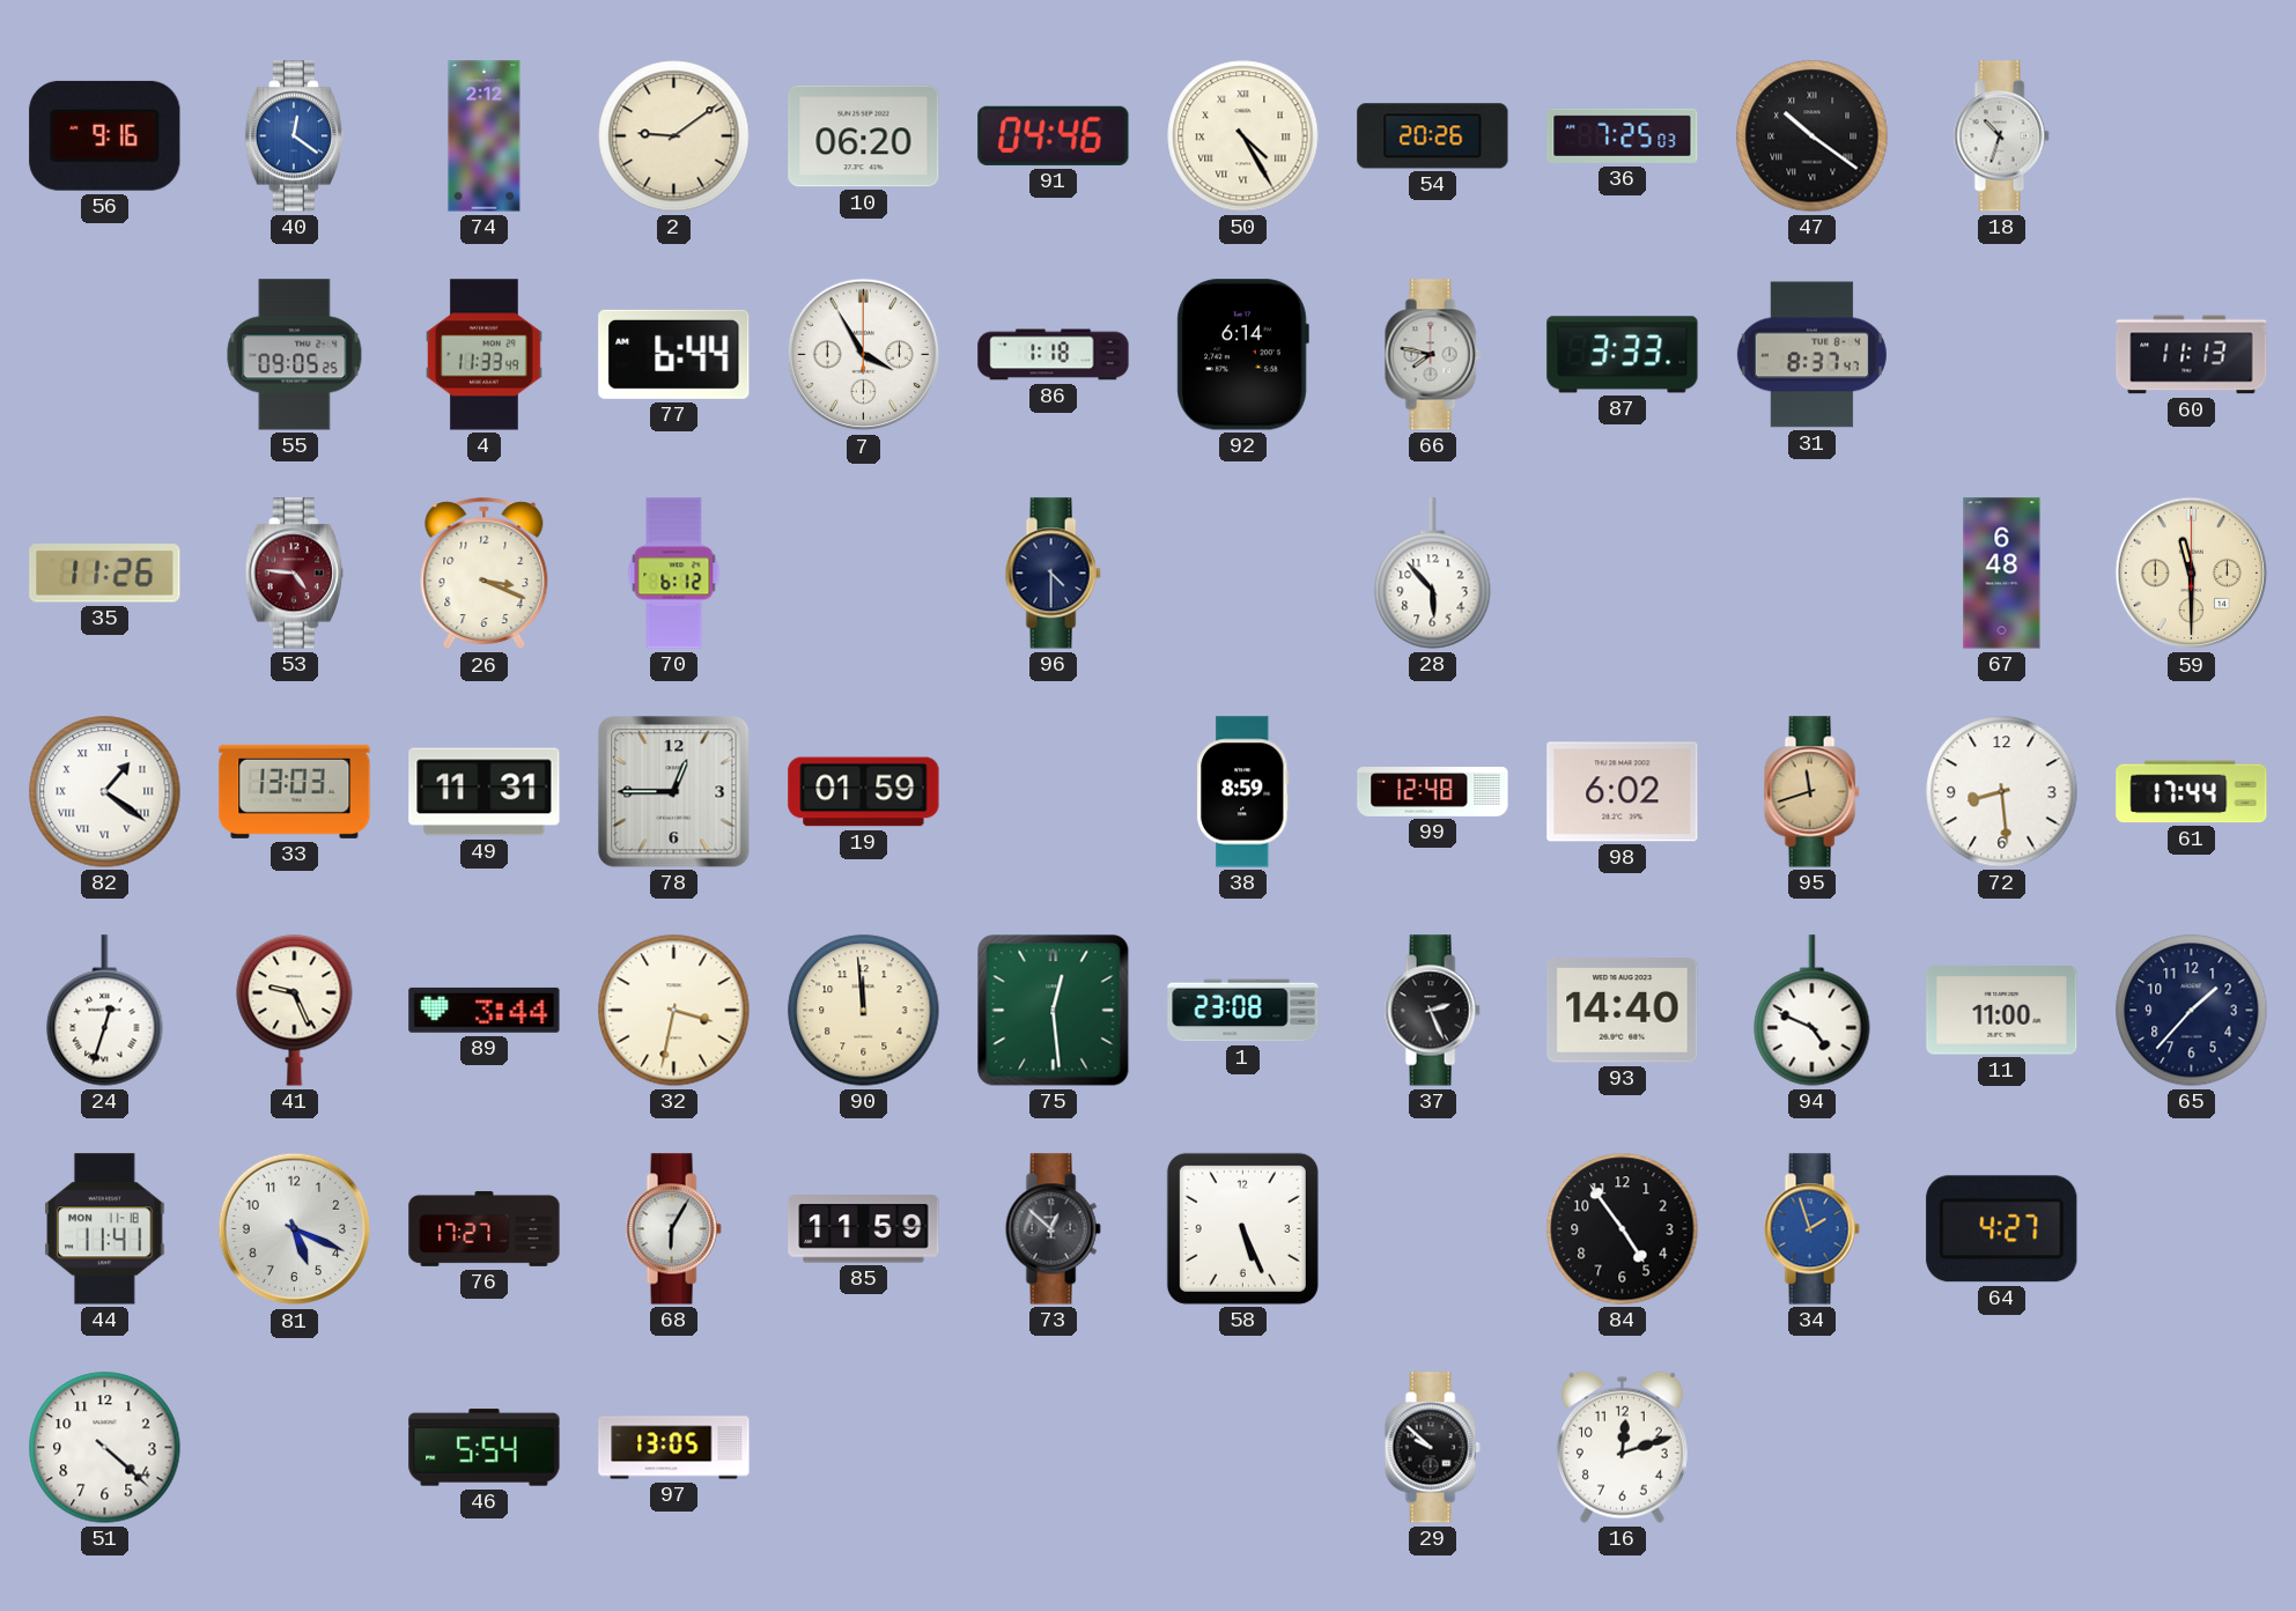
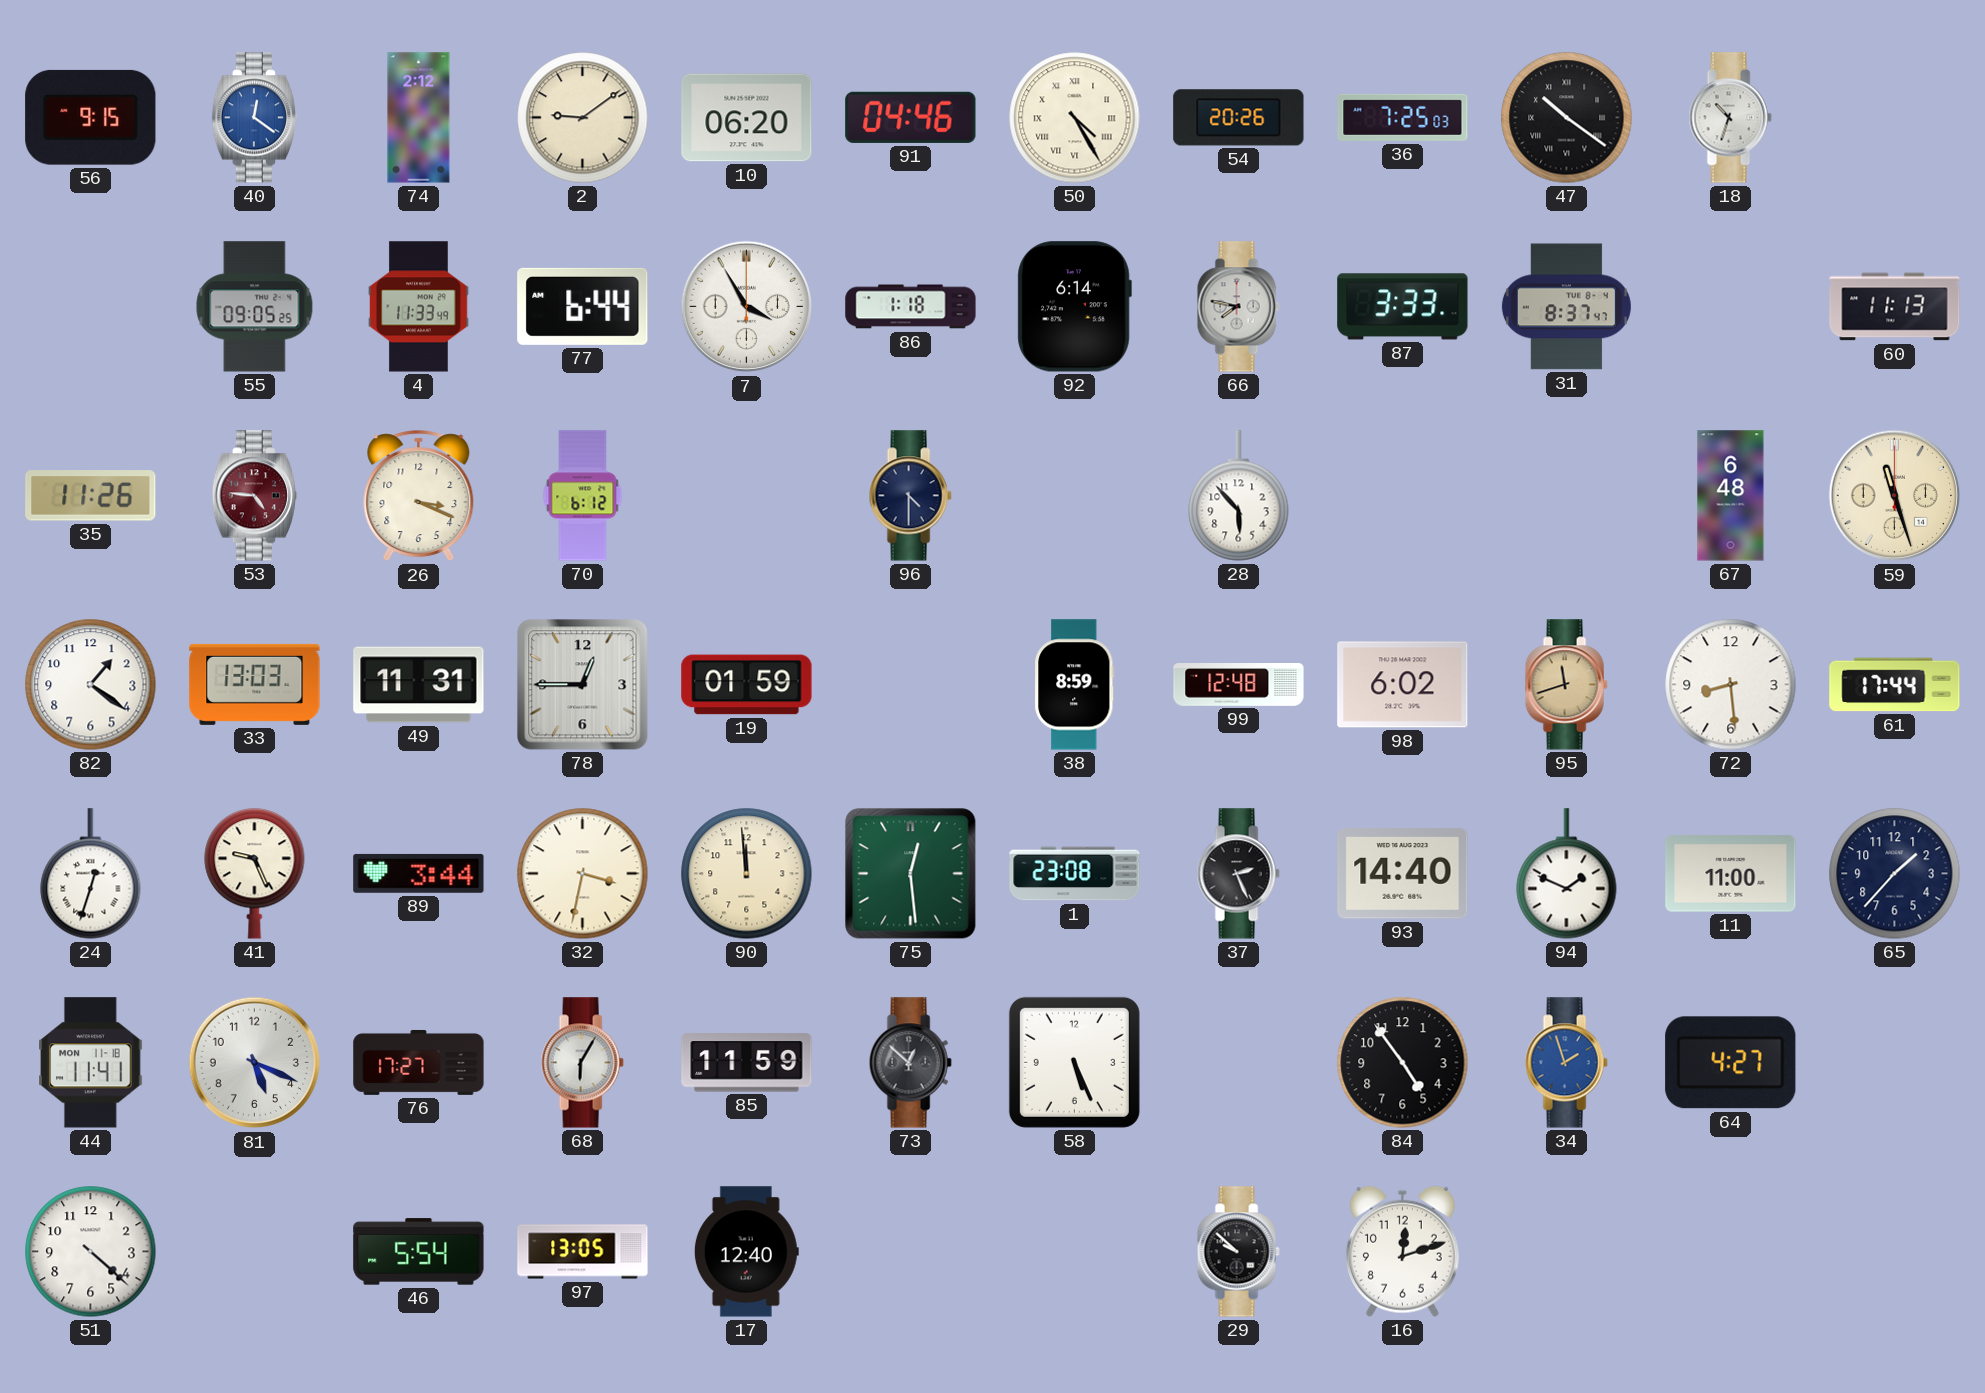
56: 9:16 -> 9:15 (91, 117)
59: 11:30 -> 11:27 (1895, 496)
82 numerals: Roman -> Arabic (91, 685)
94: 4:49 -> 1:49 (1567, 874)
17: none -> 12:40 (746, 1252)
